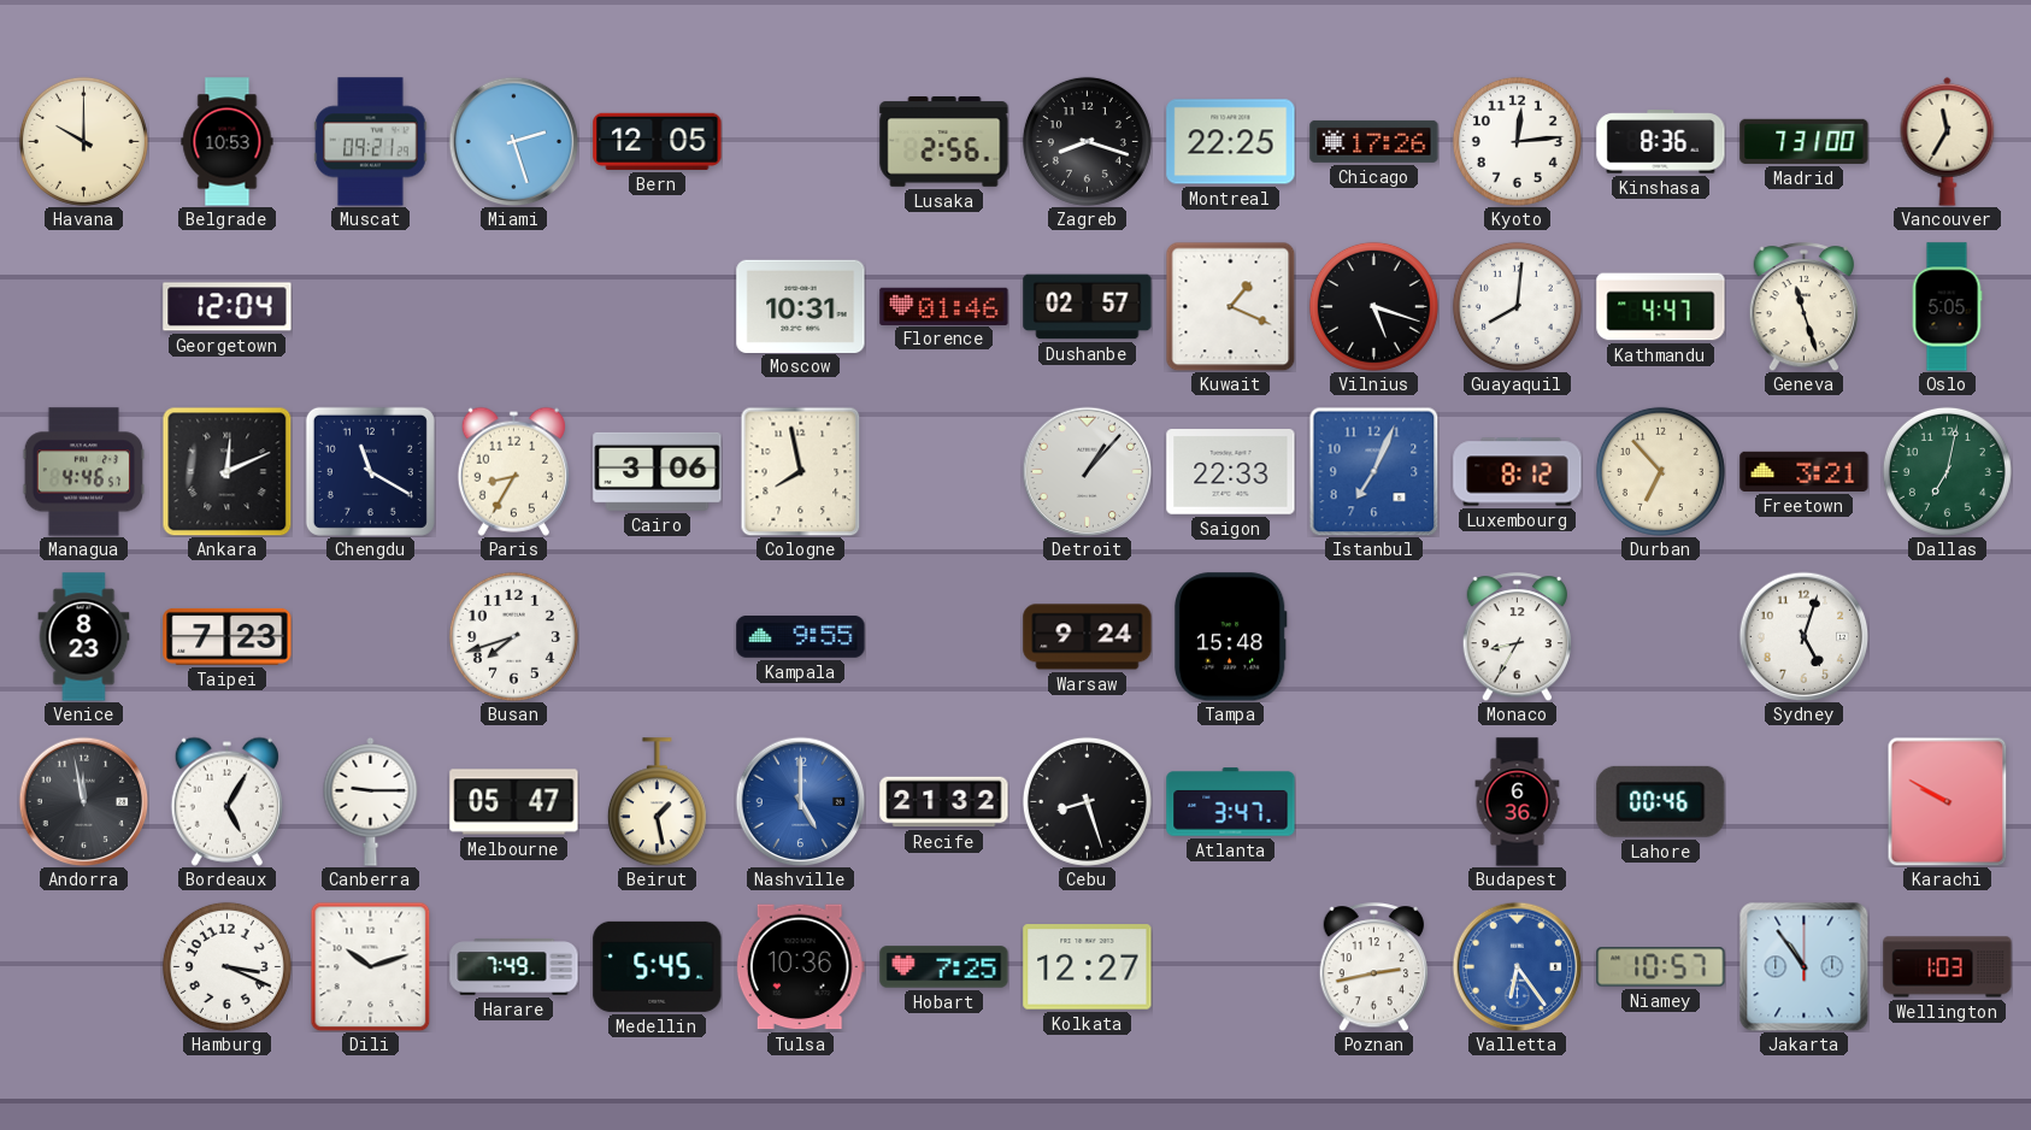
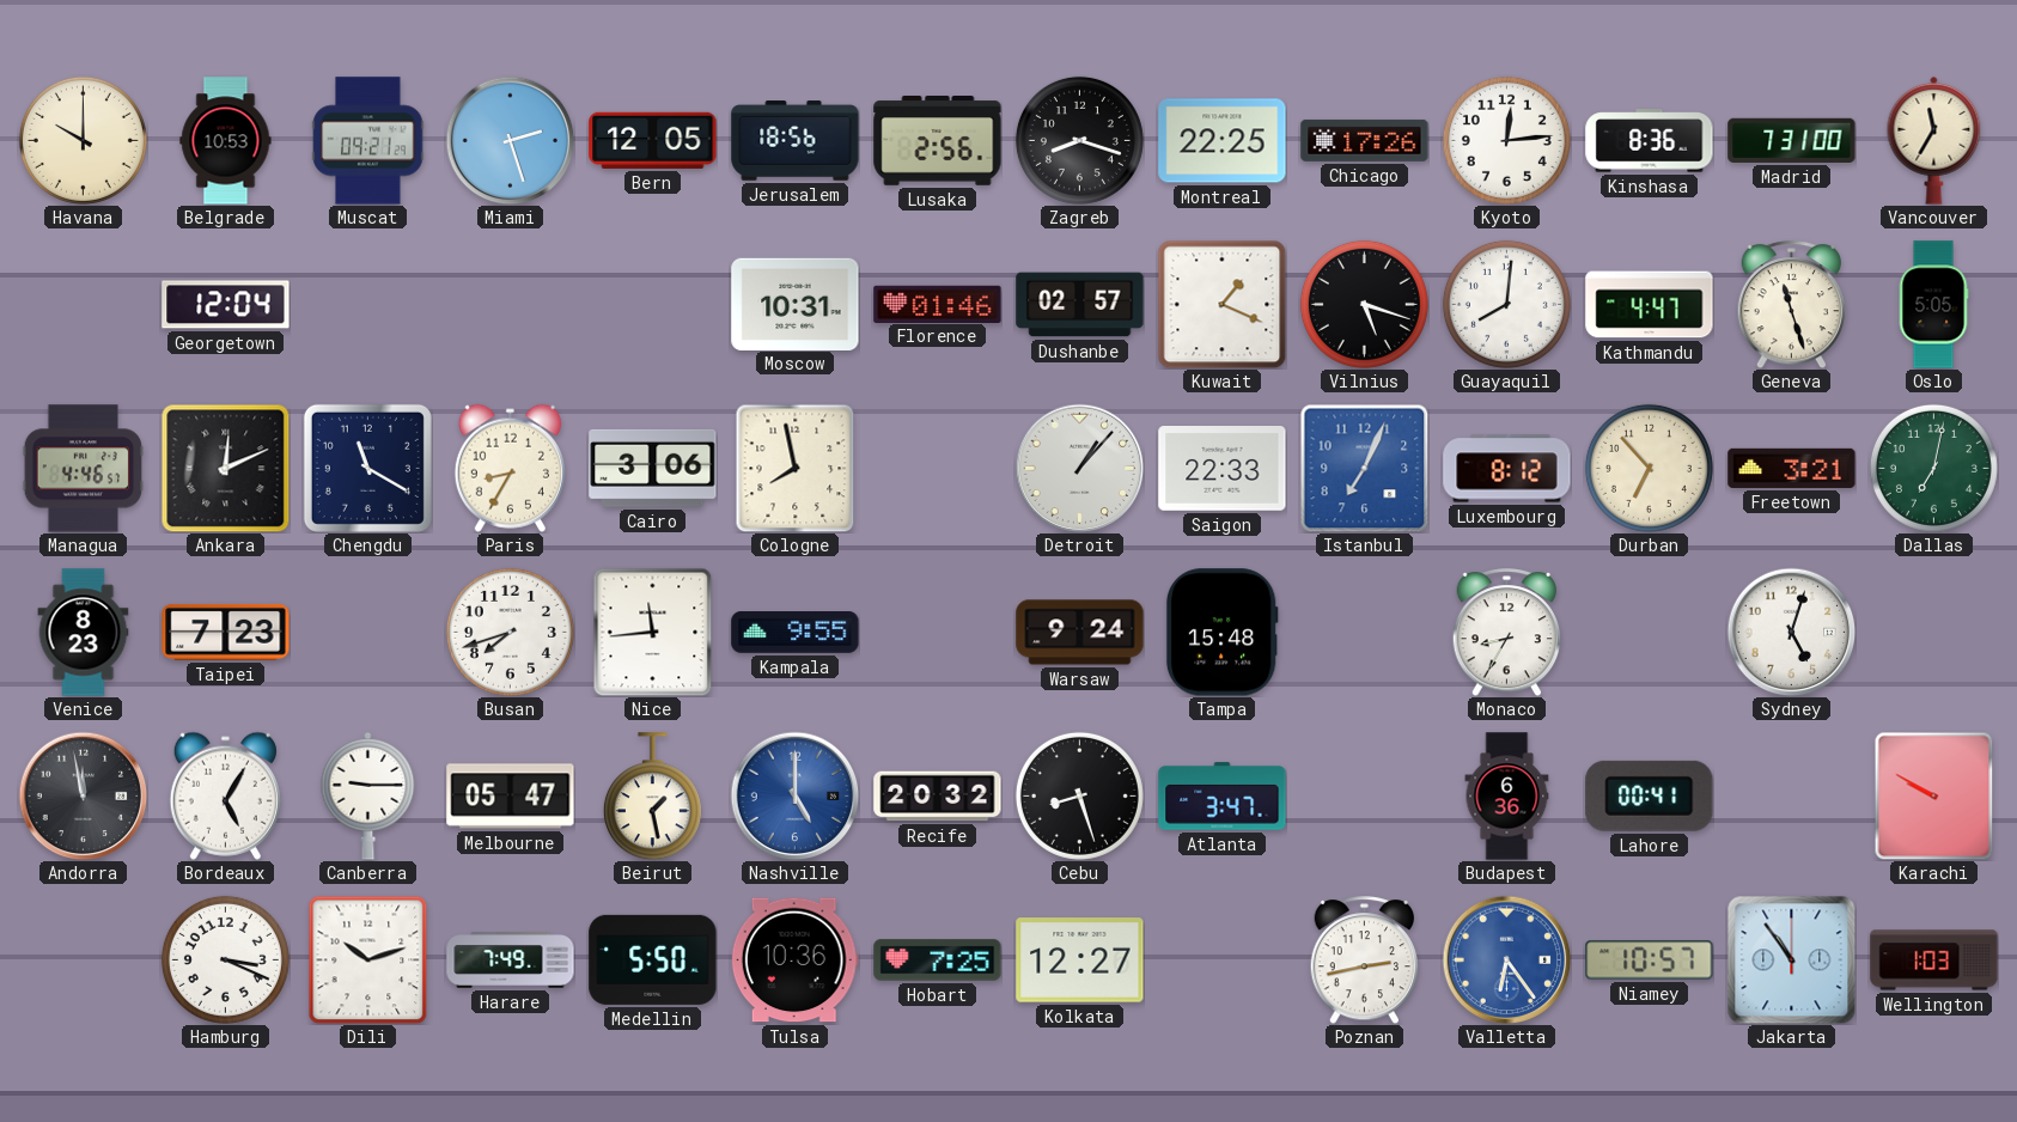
Jerusalem: none -> 18:56 (796, 141)
Nice: none -> 11:44 (653, 632)
Recife: 21:32 -> 20:32 (938, 797)
Lahore: 00:46 -> 00:41 (1650, 795)
Medellin: 5:45 -> 5:50 (653, 959)
